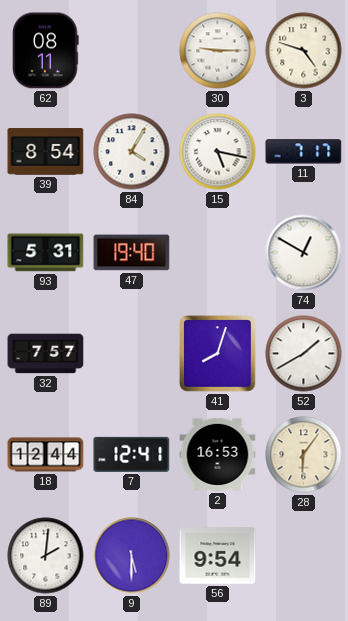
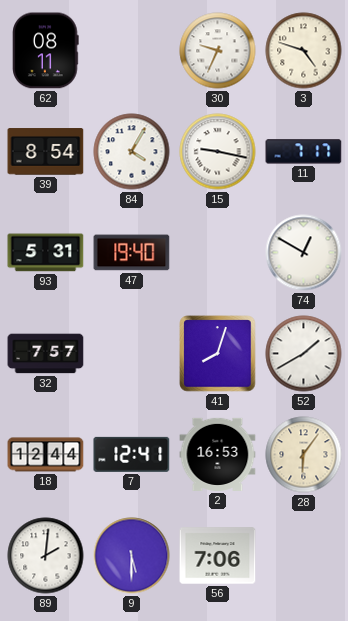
30: 9:15 -> 9:34 (218, 51)
15: 5:17 -> 9:17 (218, 152)
56: 9:54 -> 7:06 (218, 556)
